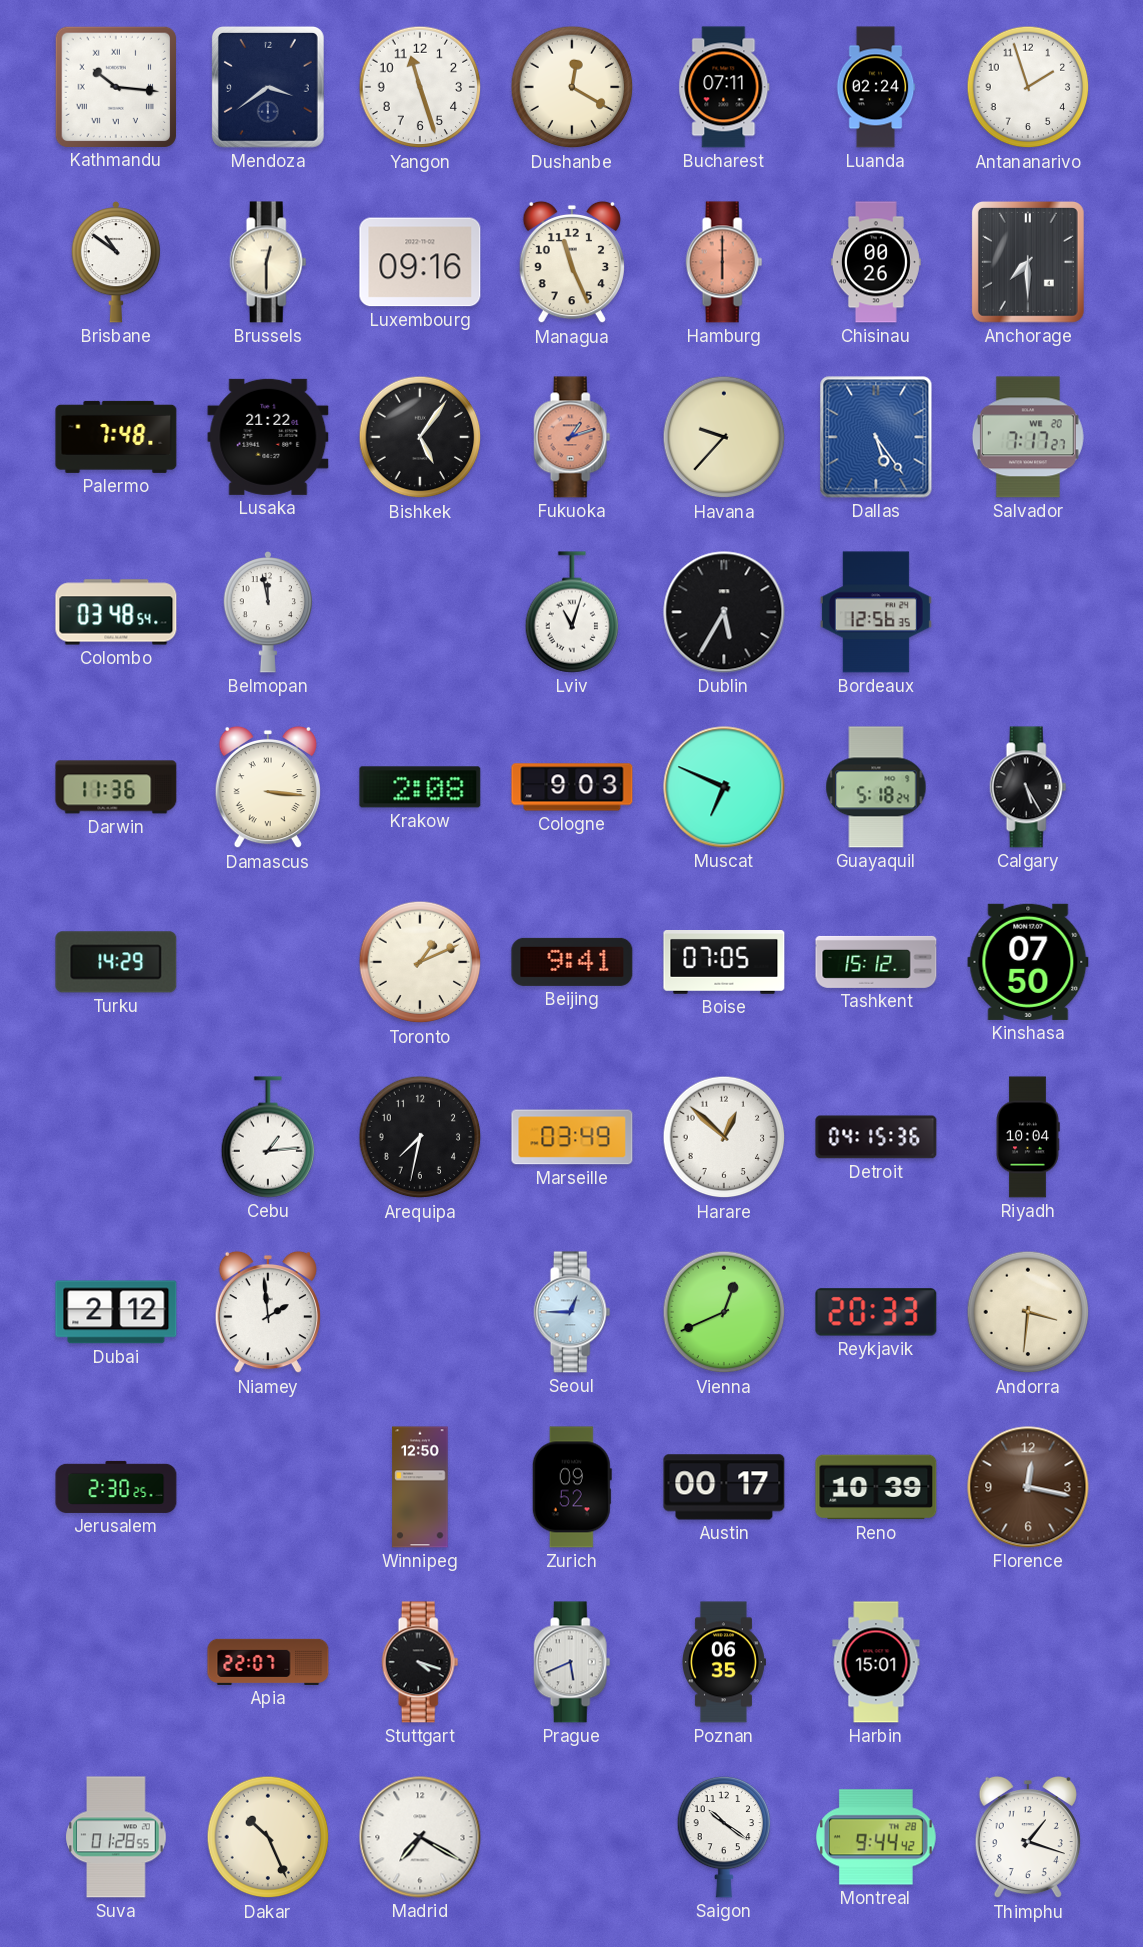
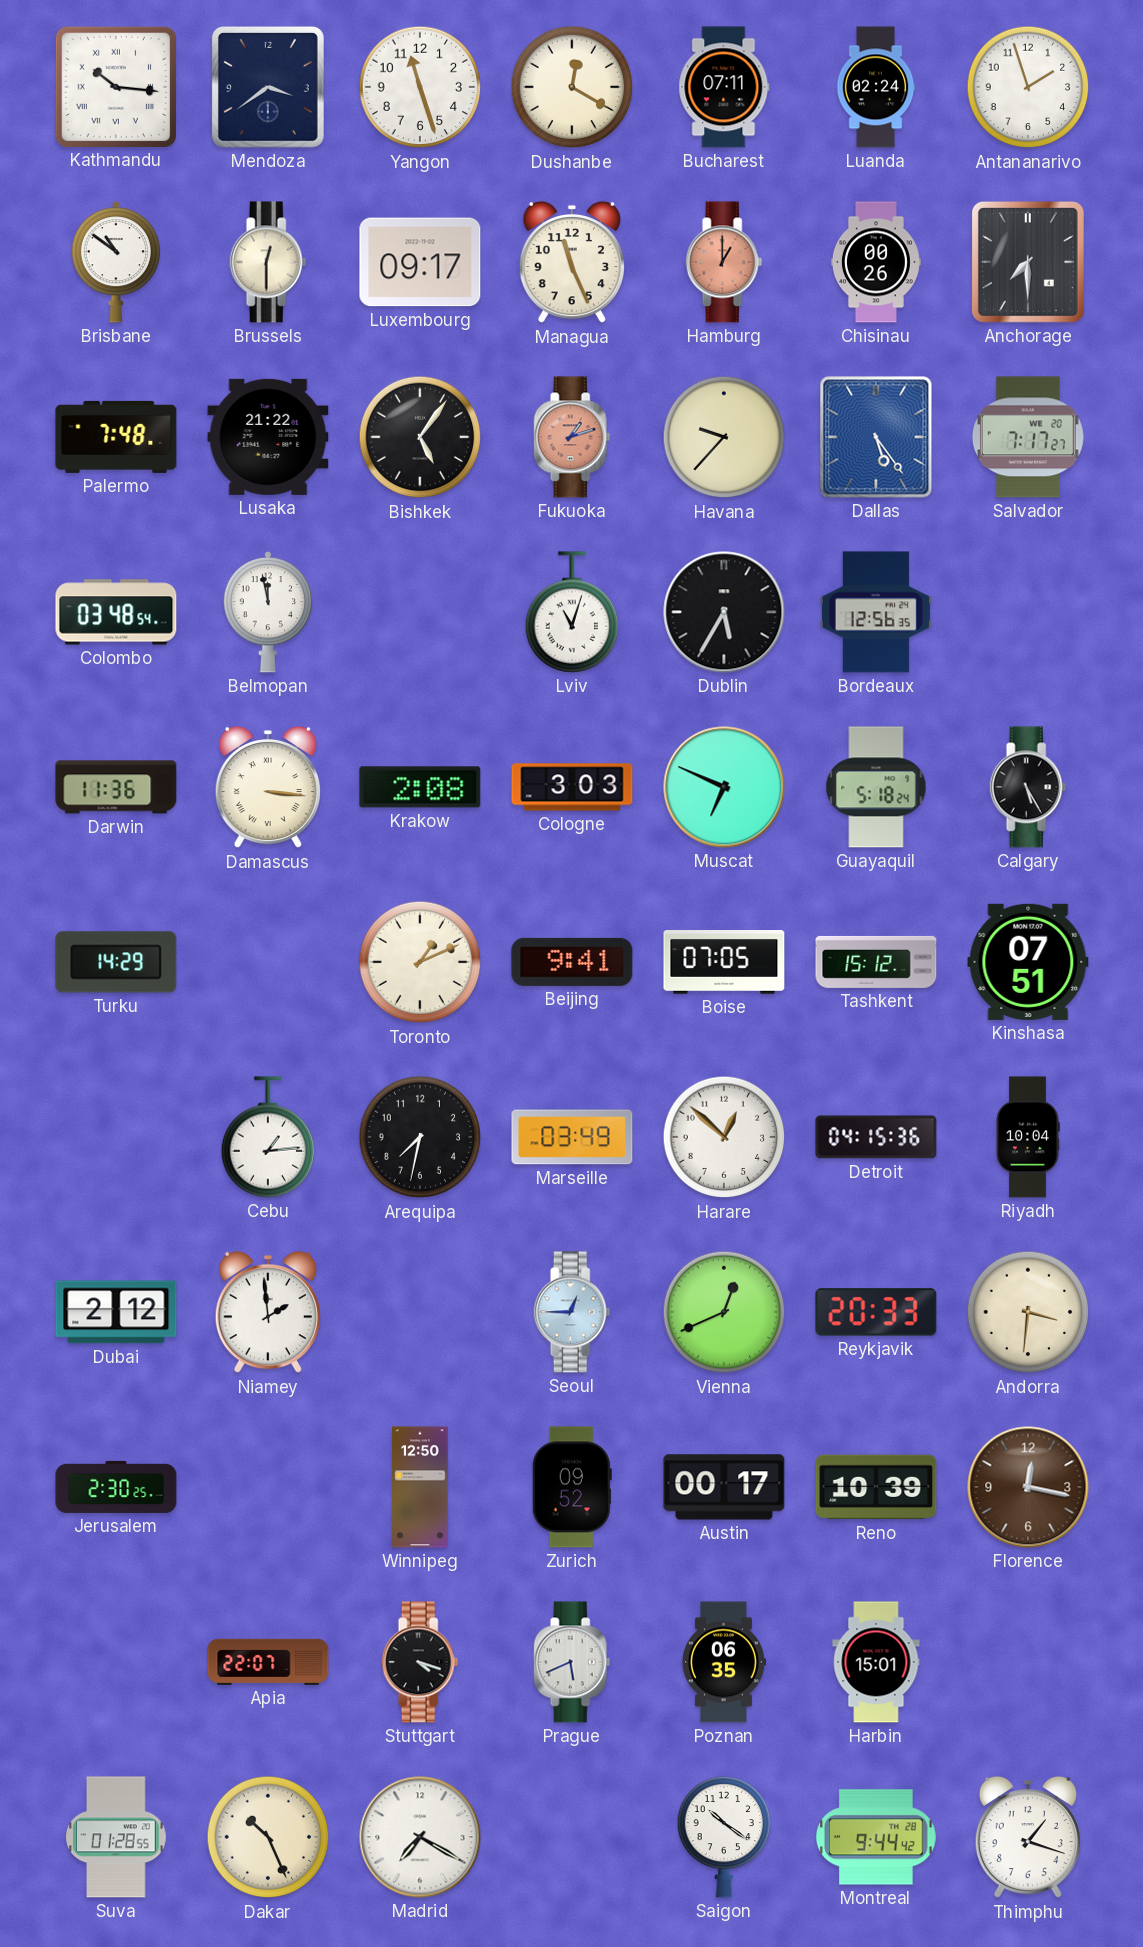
Luxembourg: 09:16 -> 09:17 (420, 262)
Hamburg: 6:00 -> 1:00 (724, 262)
Cologne: 9:03 -> 3:03 (572, 787)
Kinshasa: 07:50 -> 07:51 (1028, 962)
